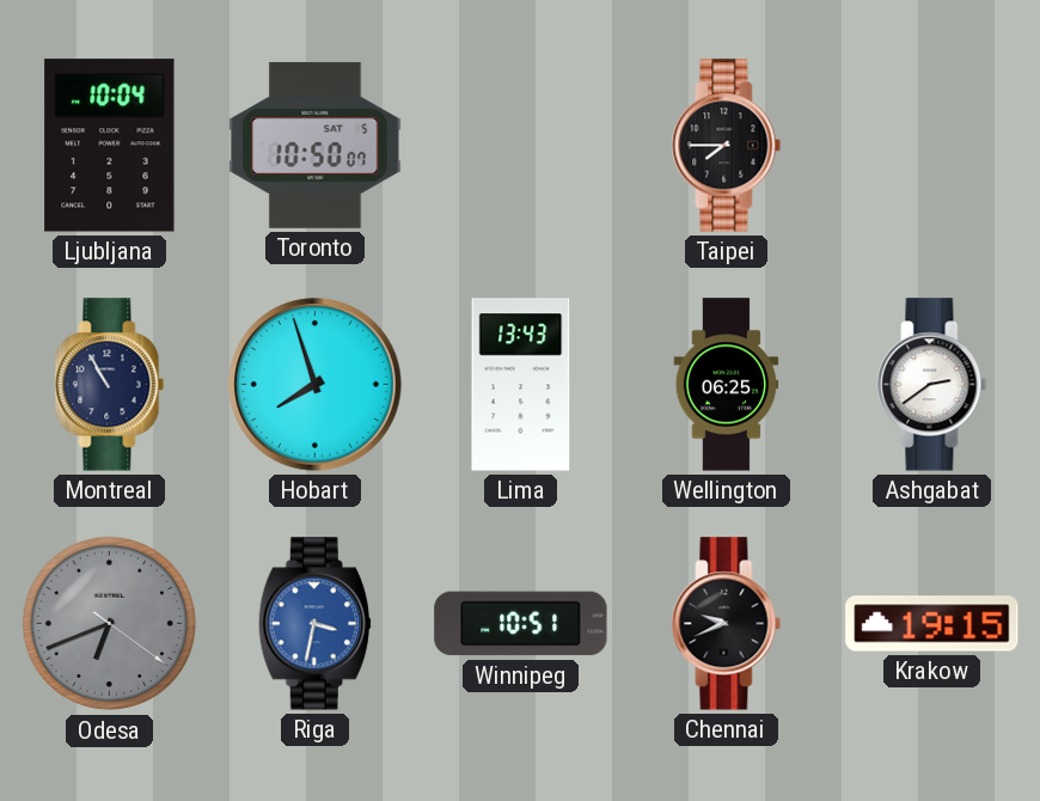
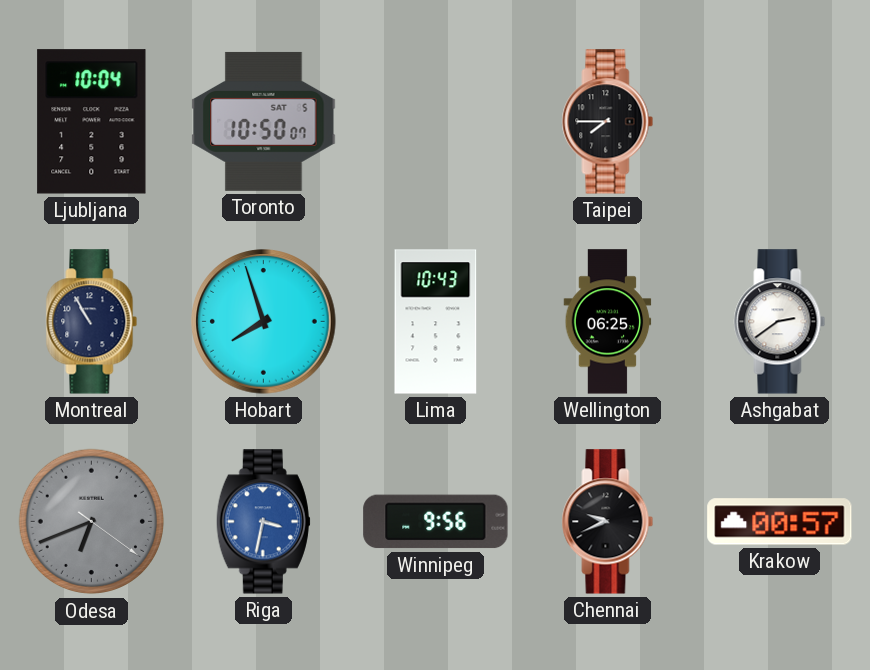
Lima: 13:43 -> 10:43 (436, 322)
Winnipeg: 10:51 -> 9:56 (436, 522)
Krakow: 19:15 -> 00:57 (780, 522)
